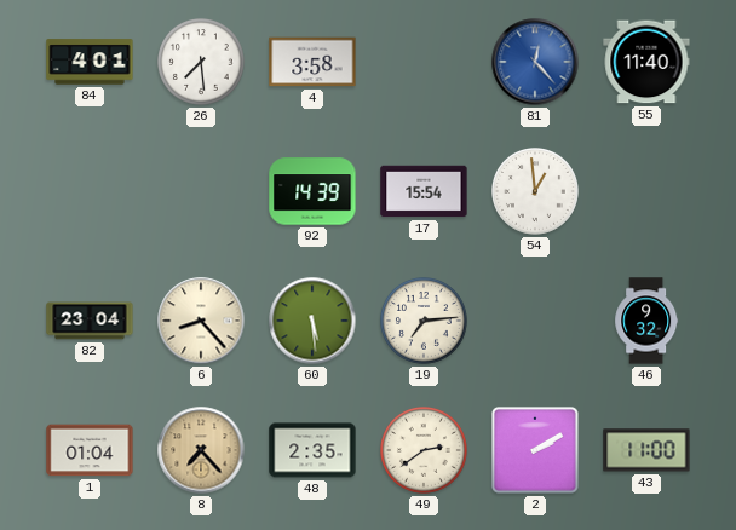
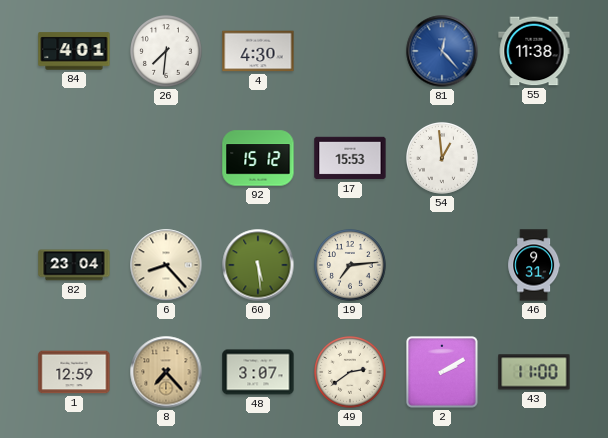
26: 7:29 -> 7:31 (167, 52)
4: 3:58 -> 4:30 (258, 51)
55: 11:40 -> 11:38 (534, 51)
92: 14:39 -> 15:12 (258, 158)
17: 15:54 -> 15:53 (350, 158)
46: 9:32 -> 9:31 (534, 265)
1: 01:04 -> 12:59 (74, 372)
48: 2:35 -> 3:07 (258, 372)
